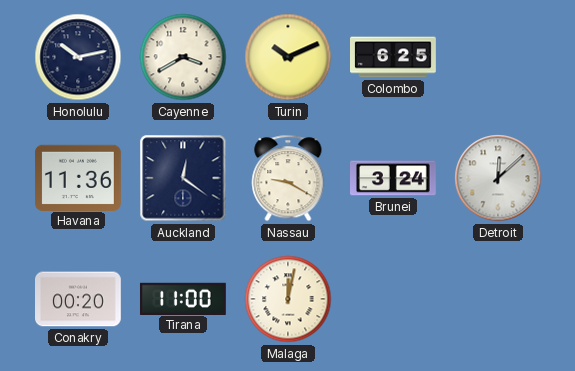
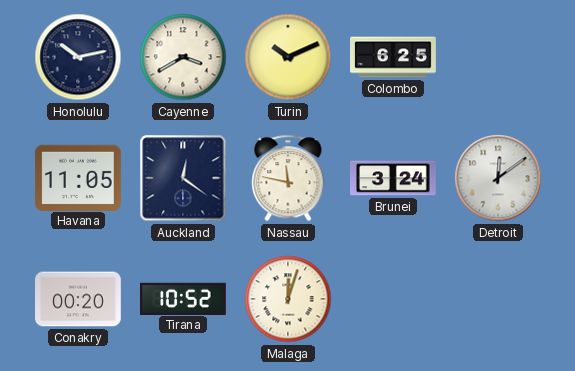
Havana: 11:36 -> 11:05 (79, 177)
Nassau: 9:20 -> 11:47 (288, 178)
Detroit: 12:08 -> 12:09 (498, 178)
Tirana: 11:00 -> 10:52 (183, 298)
Malaga: 12:02 -> 12:03 (288, 299)
